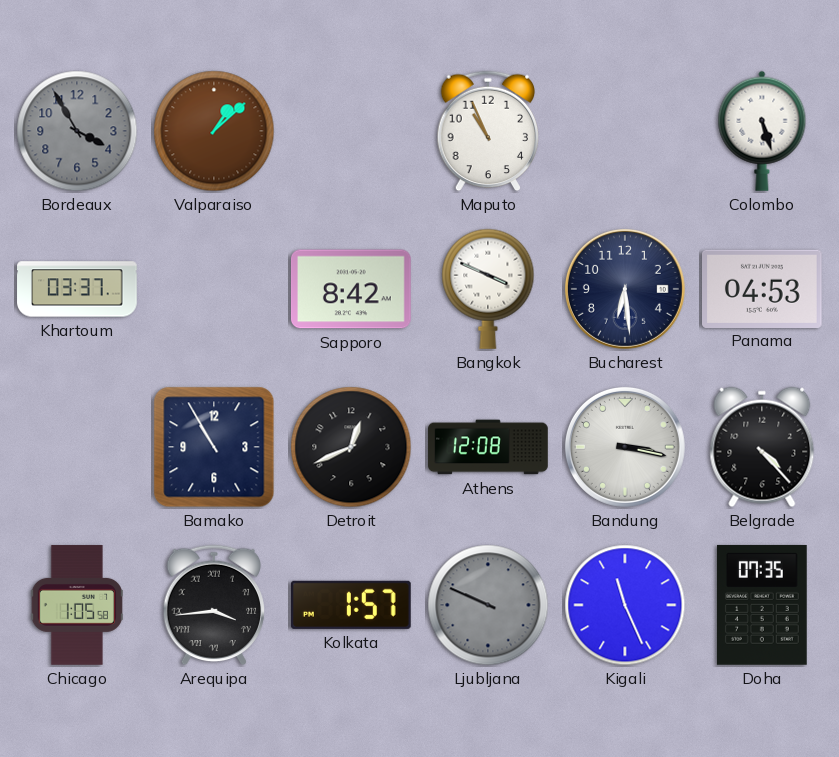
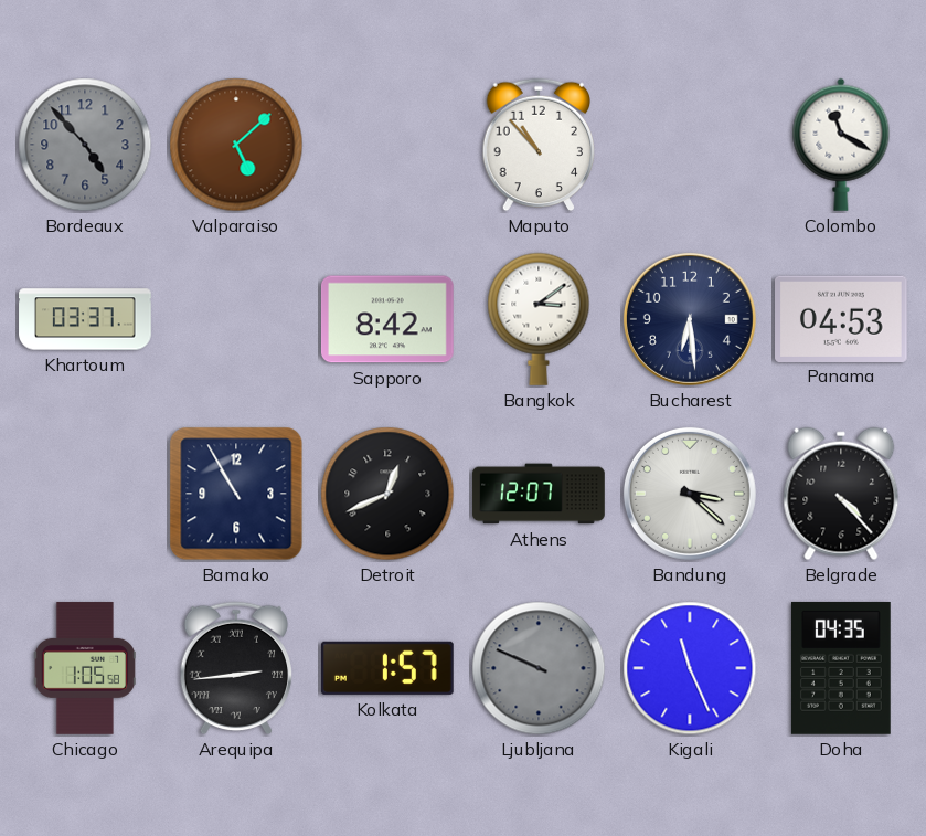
Bordeaux: 3:55 -> 4:53 (85, 145)
Valparaiso: 1:08 -> 5:08 (236, 145)
Maputo: 10:56 -> 10:53 (539, 145)
Colombo: 5:27 -> 11:20 (841, 145)
Bangkok: 3:49 -> 3:09 (539, 319)
Athens: 12:08 -> 12:07 (539, 494)
Bandung: 3:17 -> 3:22 (690, 494)
Arequipa: 3:44 -> 2:44 (236, 668)
Doha: 07:35 -> 04:35 (842, 668)
